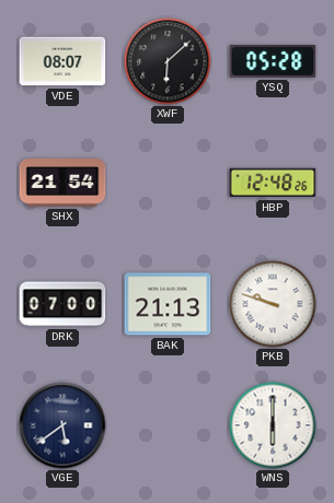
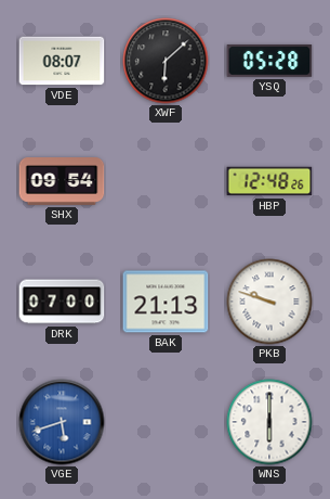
SHX: 21:54 -> 09:54 (62, 182)
VGE: 5:39 -> 5:42 (62, 422)
VGE dial: navy -> blue (62, 422)
